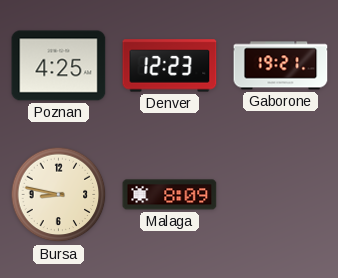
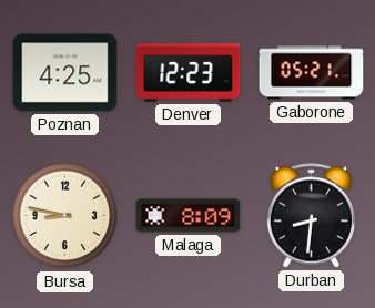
Gaborone: 19:21 -> 05:21 (312, 73)
Durban: none -> 8:31 (311, 216)
